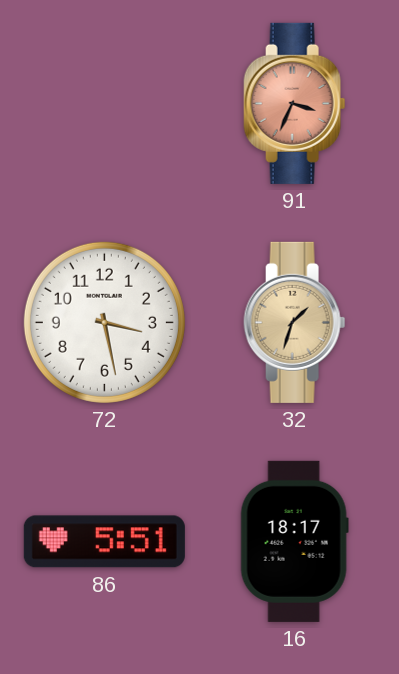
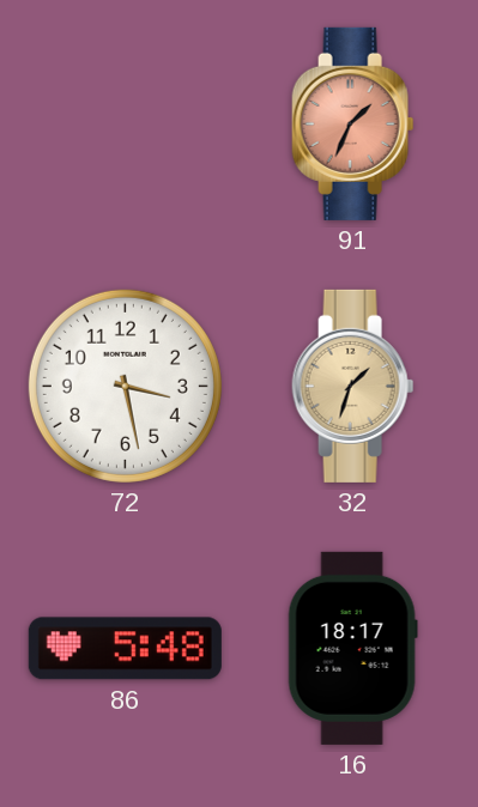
91: 3:34 -> 1:34 (353, 123)
86: 5:51 -> 5:48 (125, 649)
